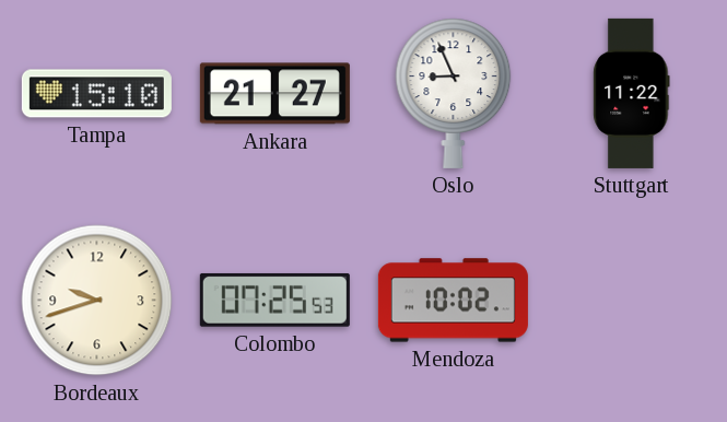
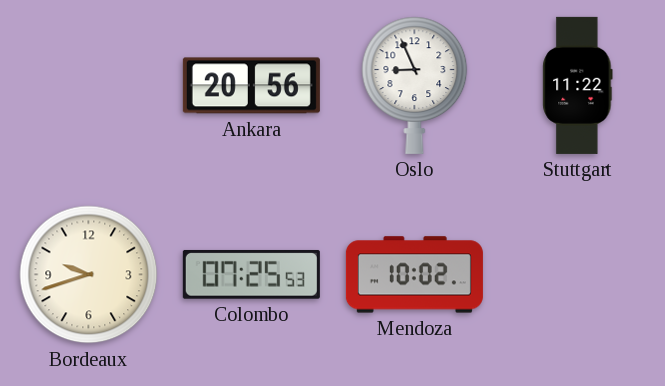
Tampa: 15:10 -> none (96, 94)
Ankara: 21:27 -> 20:56 (251, 86)
